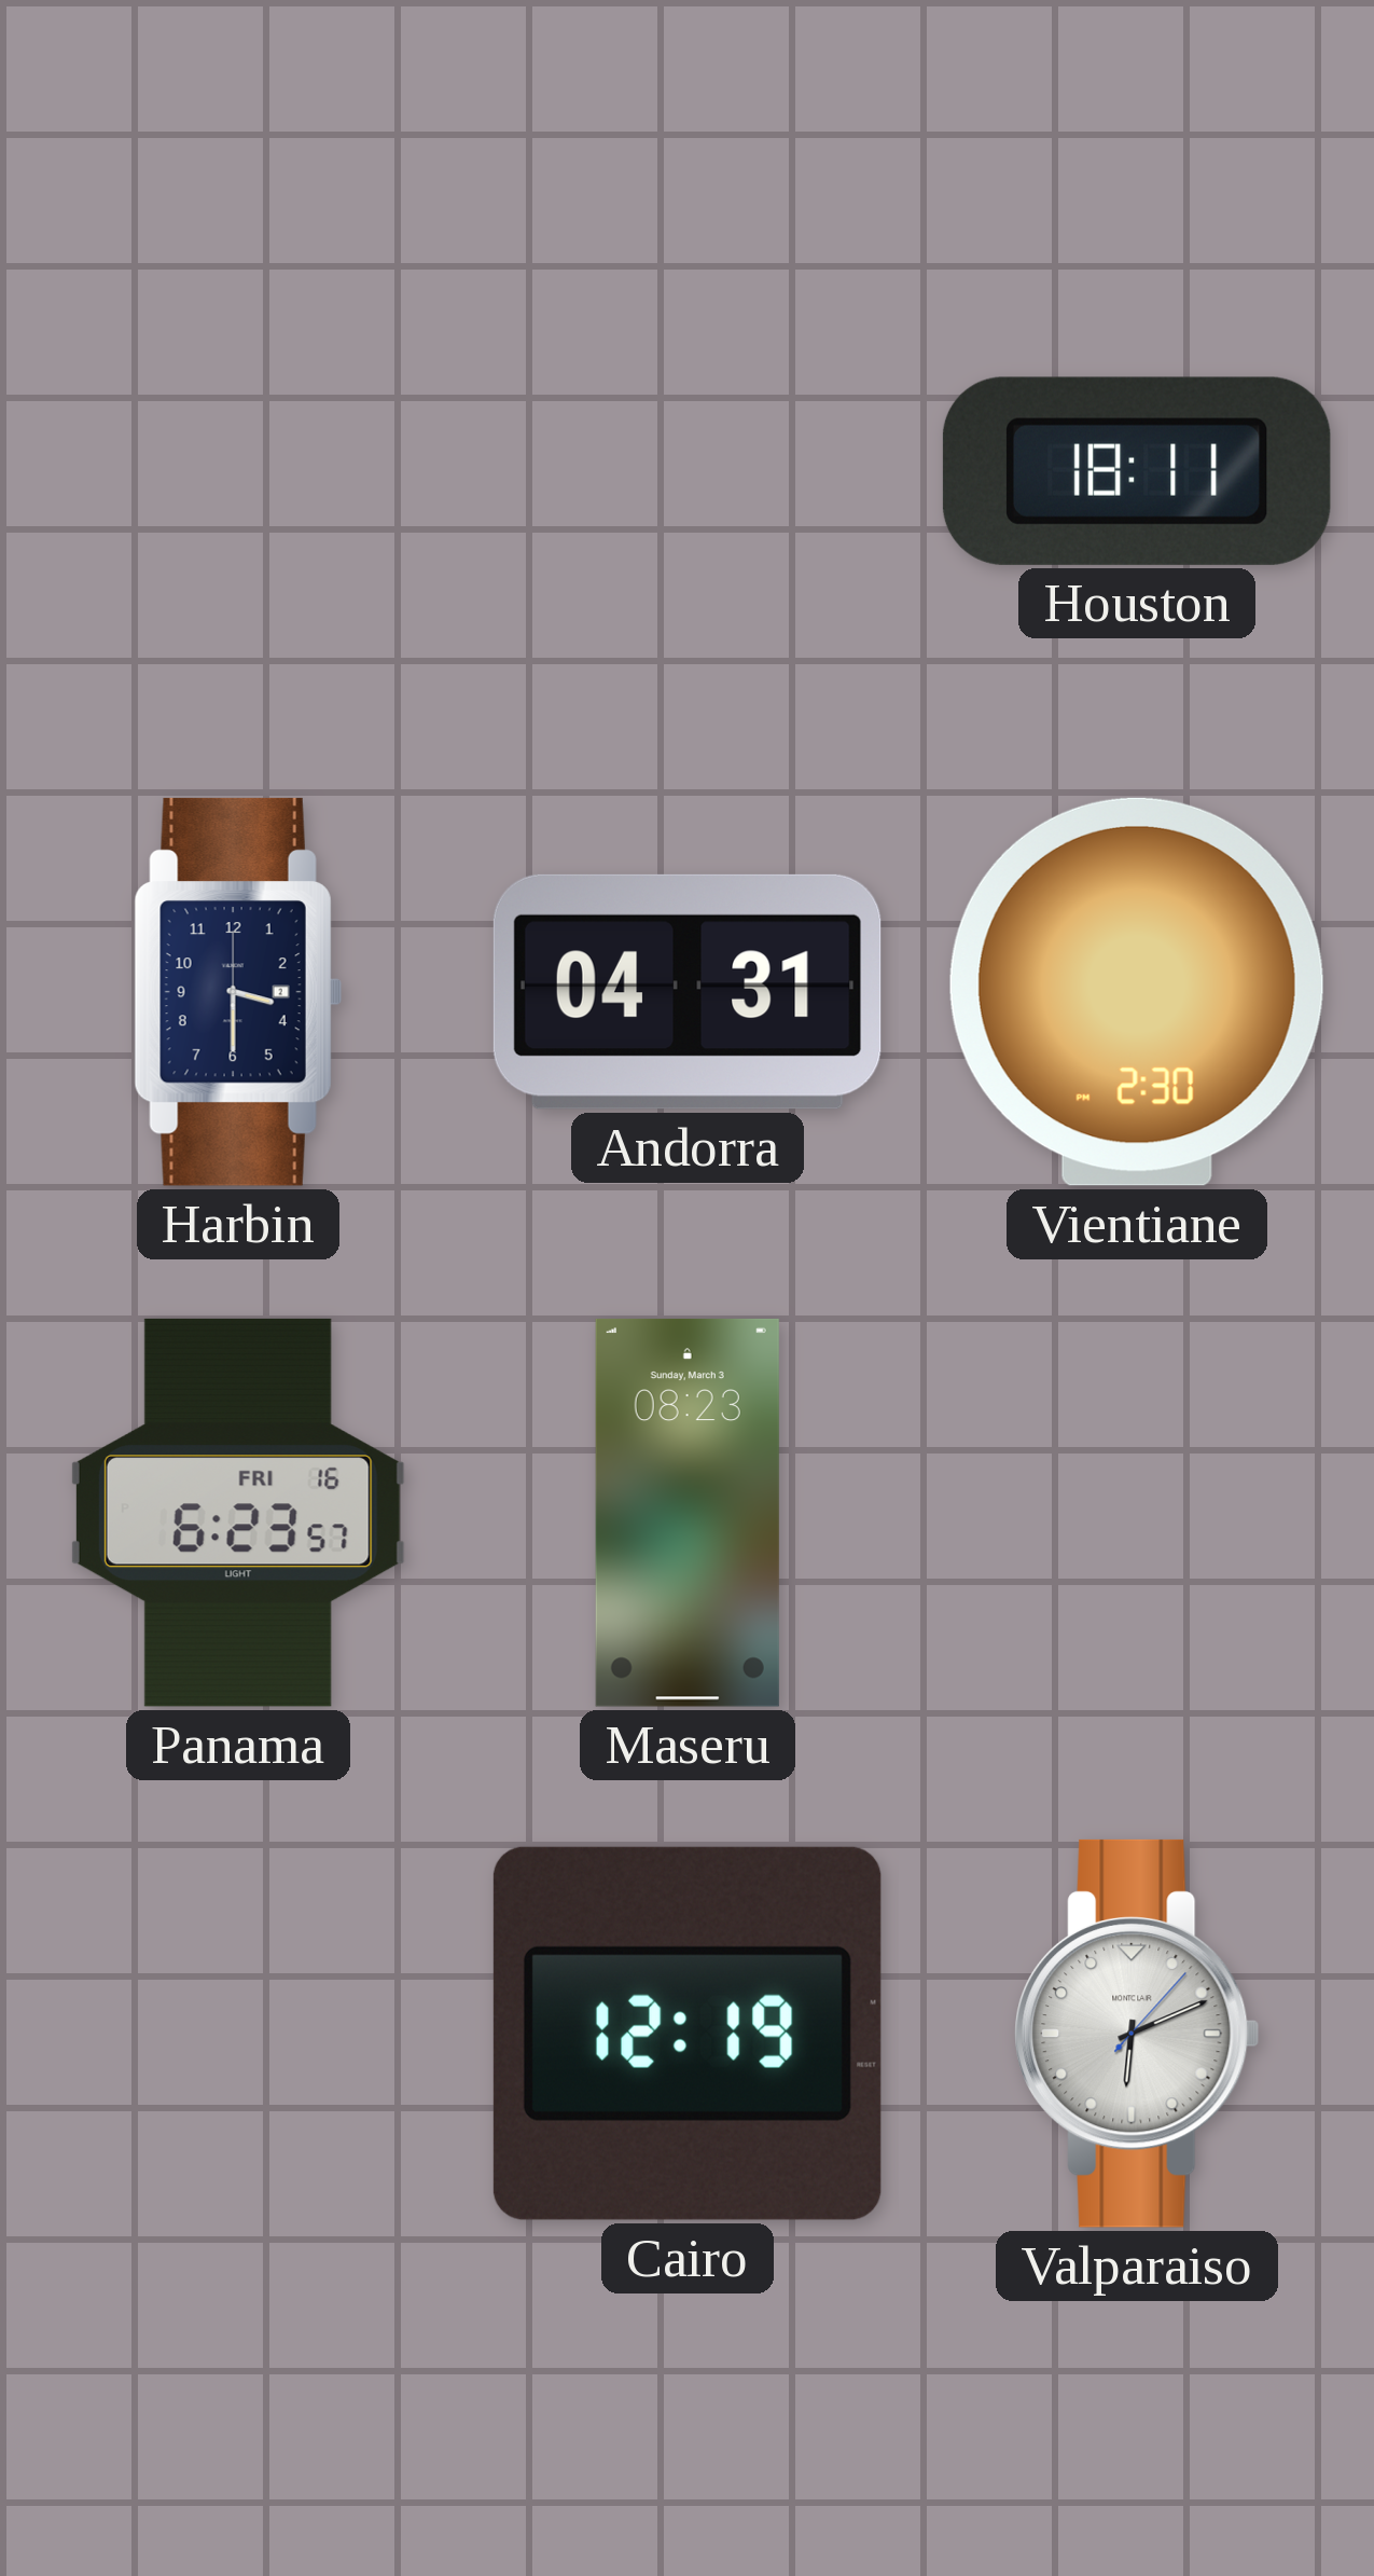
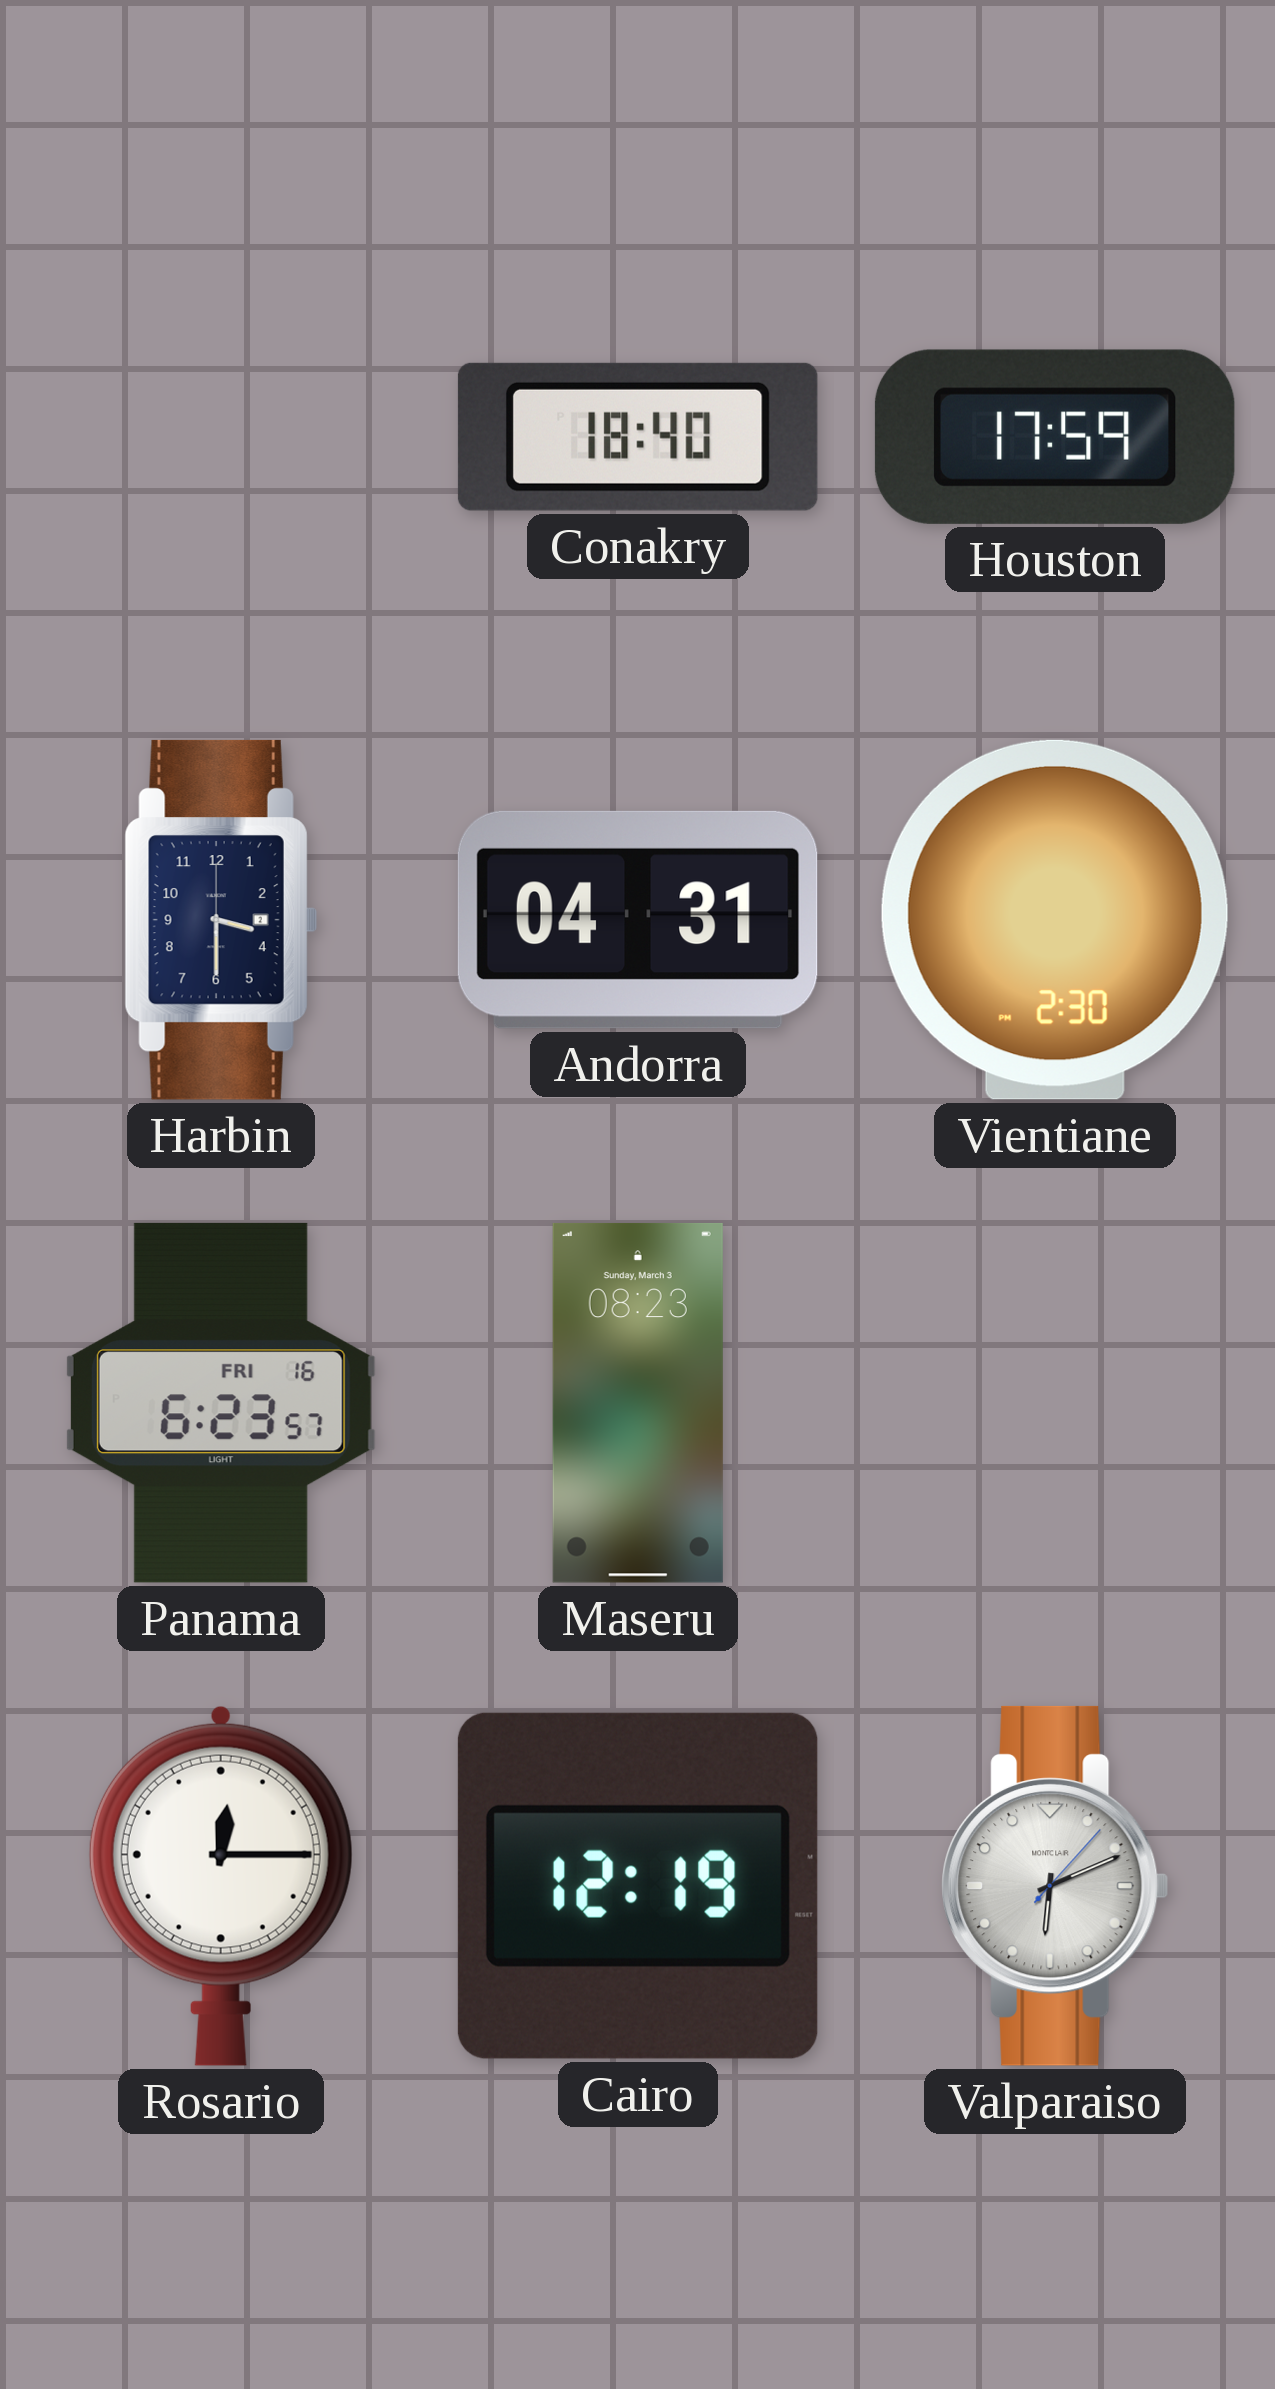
Conakry: none -> 18:40 (638, 437)
Houston: 18:11 -> 17:59 (1055, 437)
Rosario: none -> 12:15 (221, 1886)
